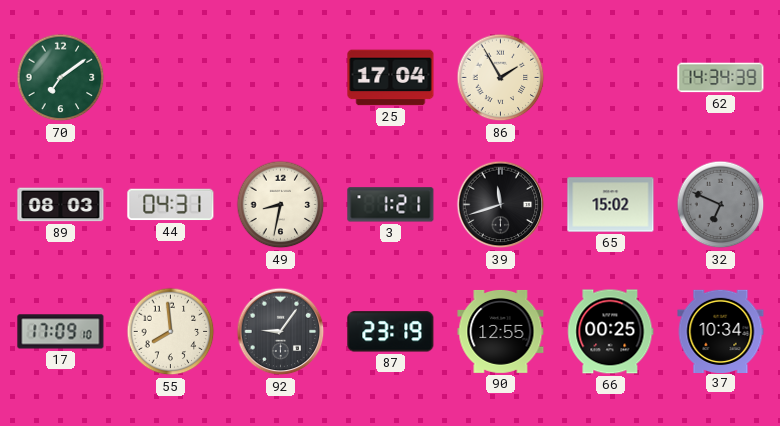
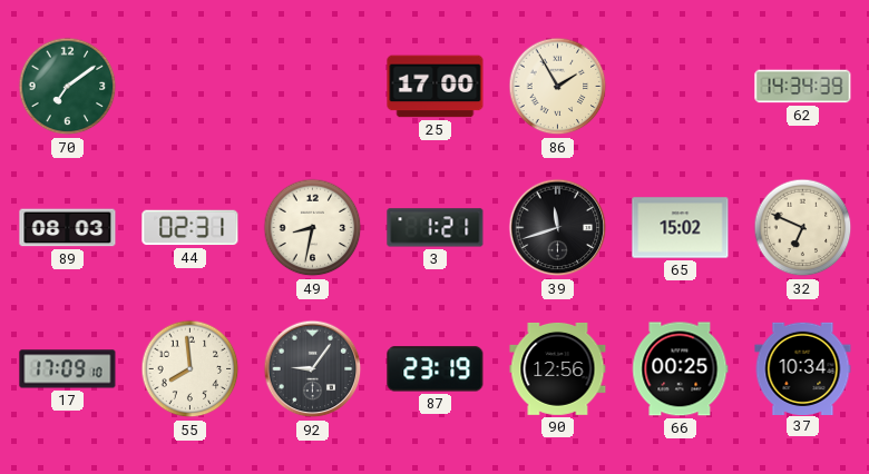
25: 17:04 -> 17:00 (436, 87)
44: 04:31 -> 02:31 (191, 228)
32 dial: grey -> cream (803, 228)
90: 12:55 -> 12:56 (558, 368)
